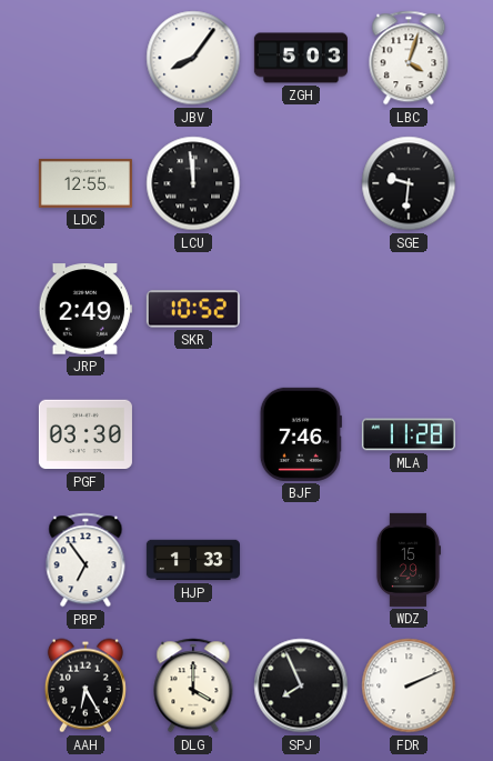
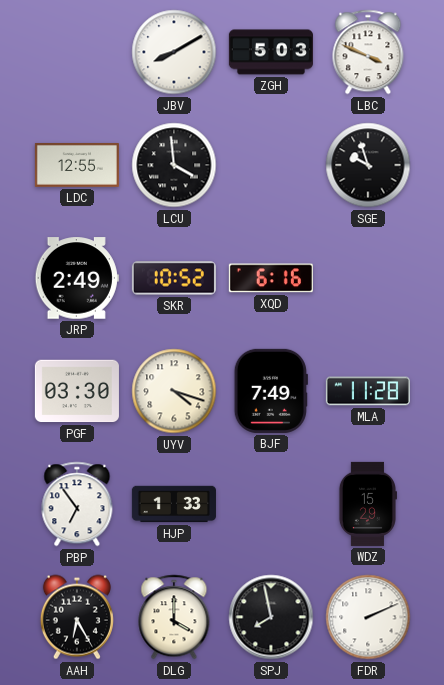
JBV: 8:06 -> 8:10 (174, 52)
LBC: 4:03 -> 3:49 (368, 52)
LCU: 11:59 -> 3:59 (174, 165)
SGE: 9:31 -> 9:57 (368, 165)
XQD: none -> 6:16 (271, 278)
UYV: none -> 4:18 (174, 391)
BJF: 7:46 -> 7:49 (271, 391)
SPJ: 7:56 -> 7:58 (271, 617)
